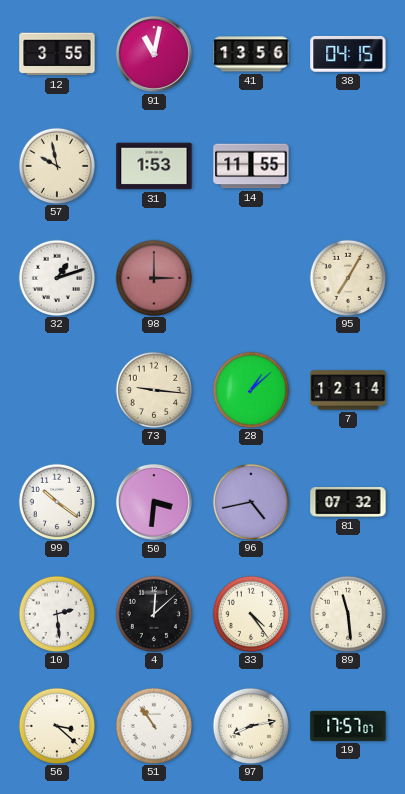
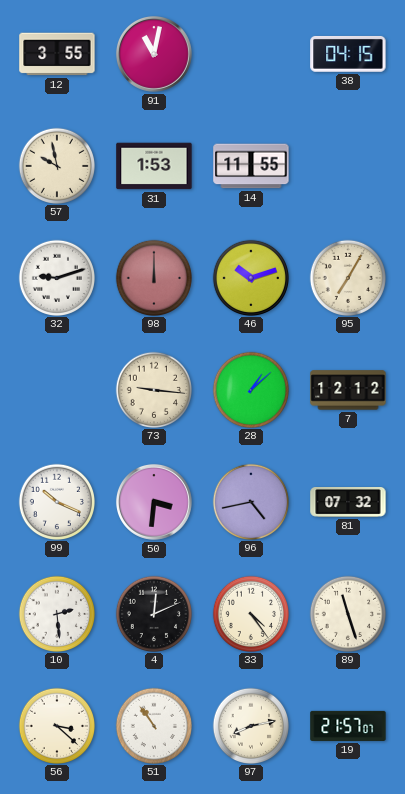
41: 13:56 -> none (251, 54)
32: 1:12 -> 9:12 (56, 277)
98: 3:00 -> 12:00 (153, 277)
46: none -> 10:12 (250, 277)
7: 12:14 -> 12:12 (348, 390)
99: 10:21 -> 10:19 (56, 501)
4: 12:08 -> 12:11 (153, 613)
89: 11:29 -> 11:27 (347, 613)
19: 17:57 -> 21:57 (348, 726)
